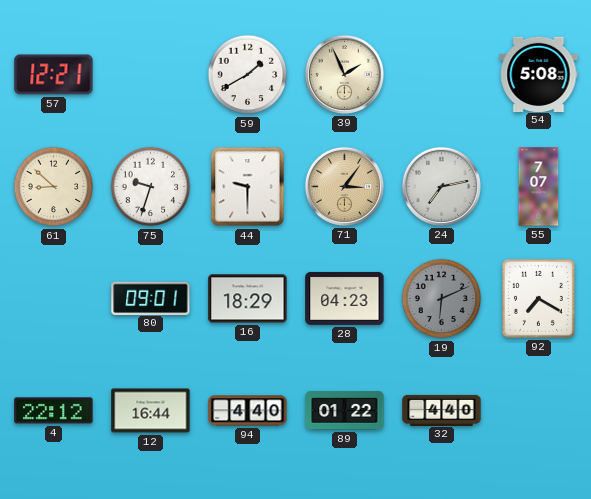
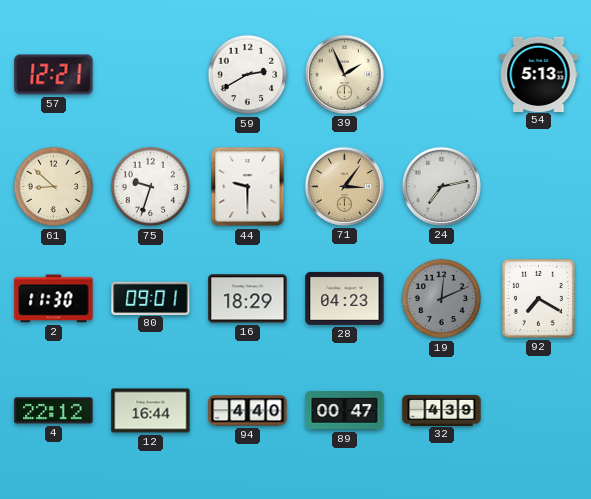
59: 1:40 -> 2:40 (248, 75)
54: 5:08 -> 5:13 (539, 74)
55: 7:07 -> none (539, 187)
2: none -> 11:30 (54, 299)
19: 6:11 -> 12:11 (442, 299)
89: 01:22 -> 00:47 (345, 411)
32: 4:40 -> 4:39 (442, 410)
